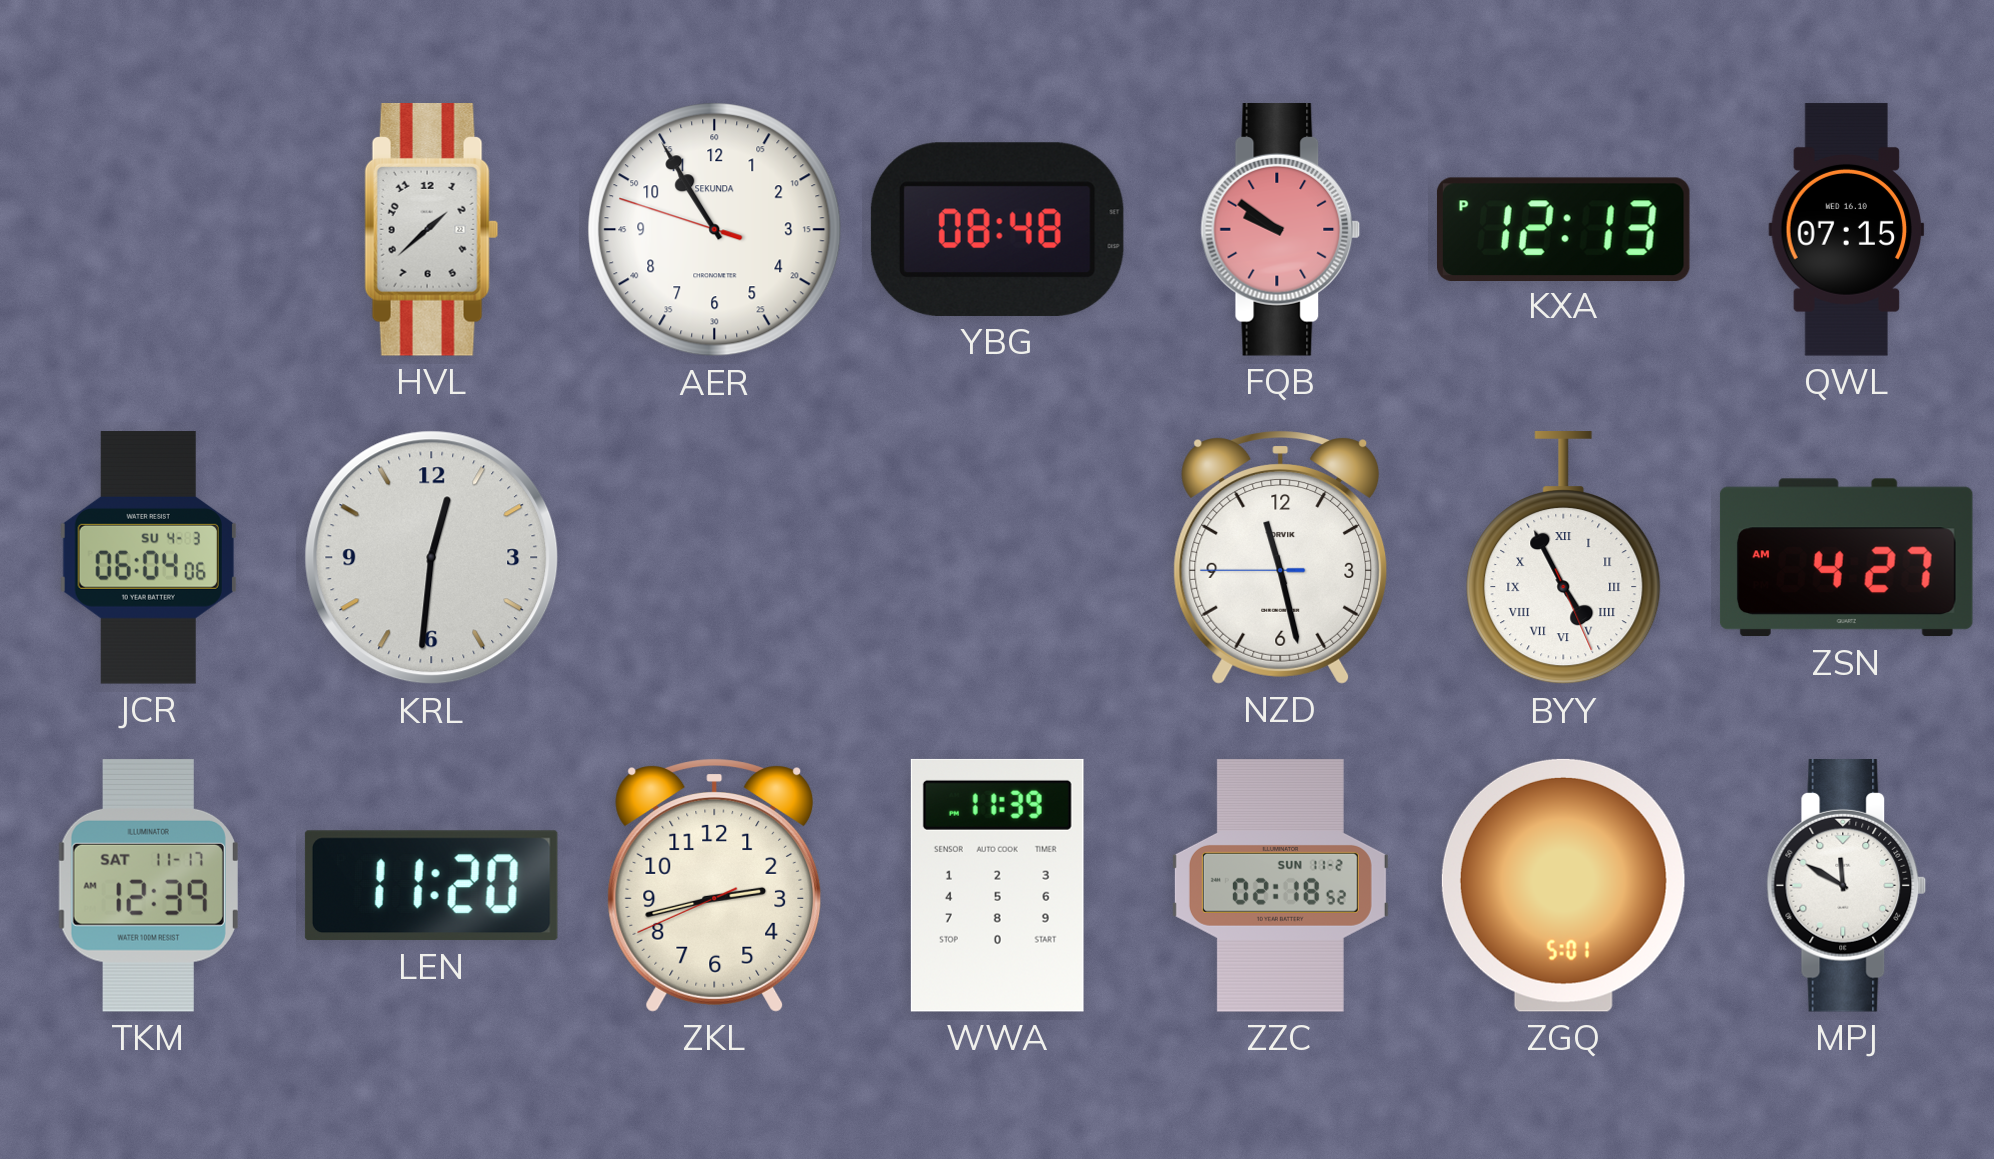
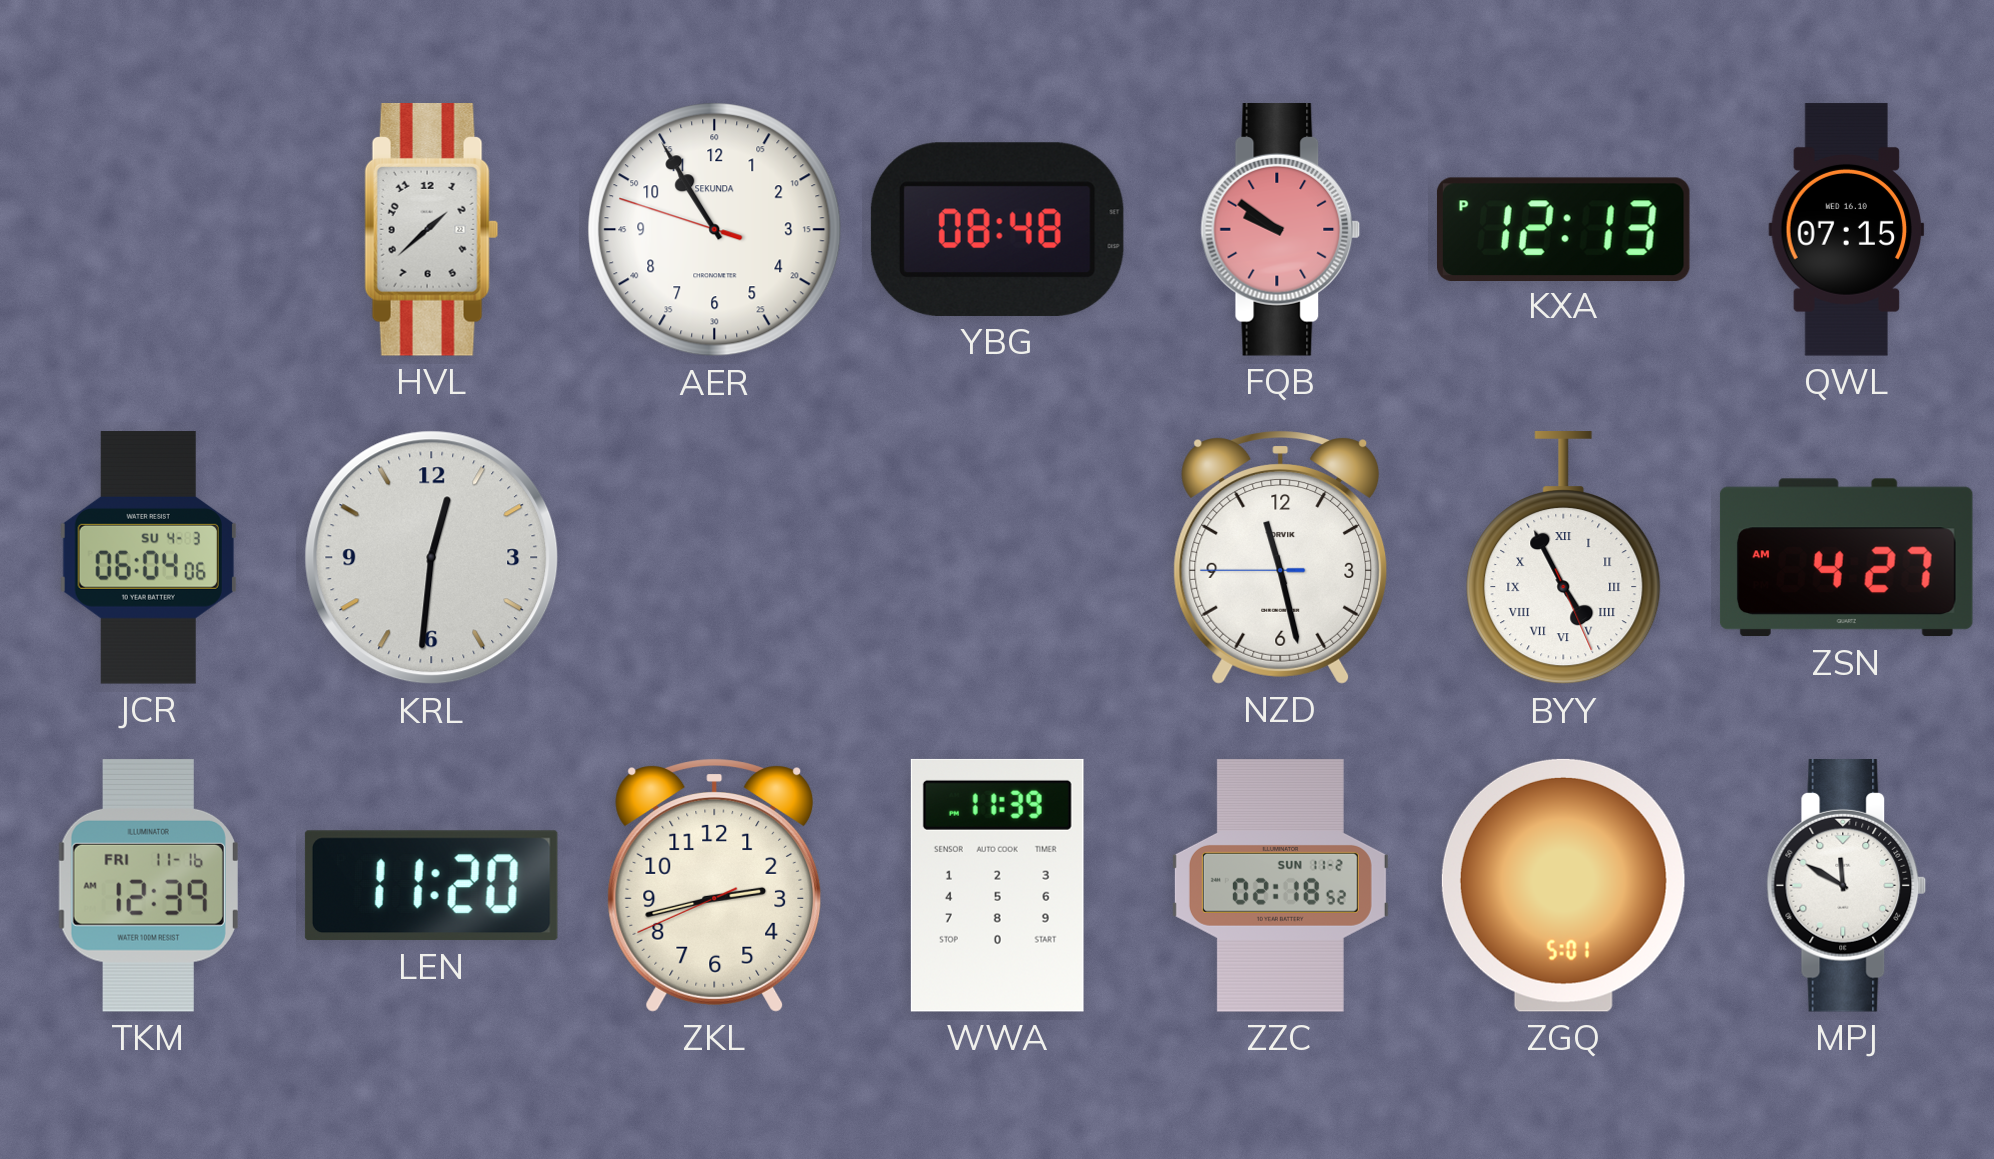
TKM date: SAT 11-17 -> FRI 11-16 (148, 885)
